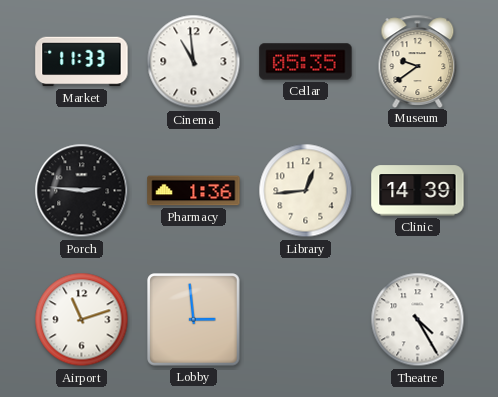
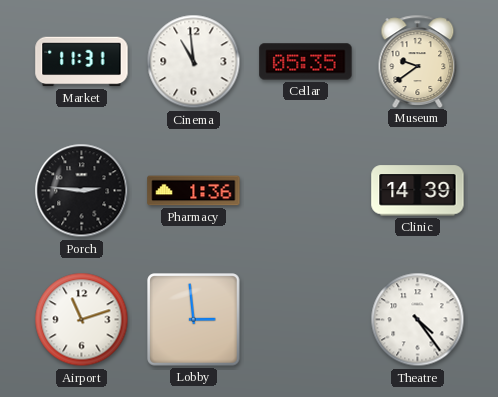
Market: 11:33 -> 11:31 (82, 62)
Library: 12:44 -> none (306, 191)
Theatre: 4:25 -> 4:24 (418, 320)
